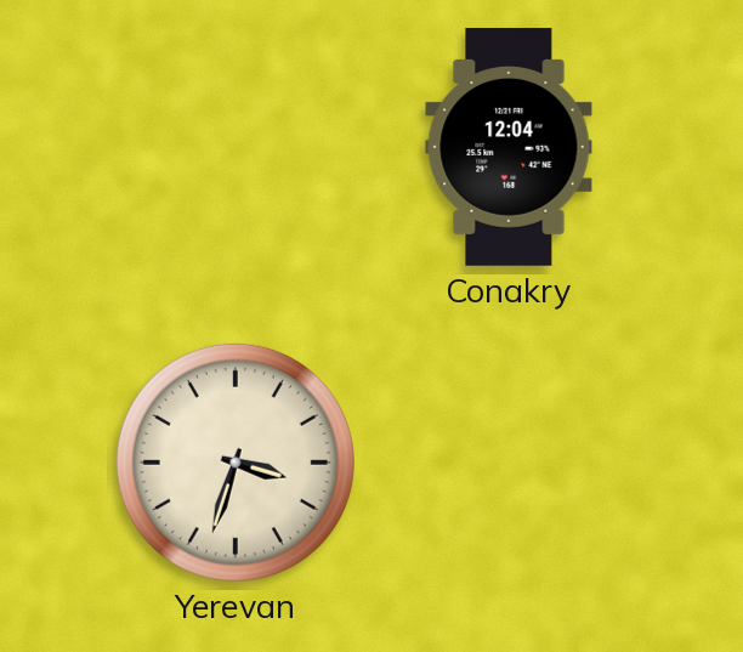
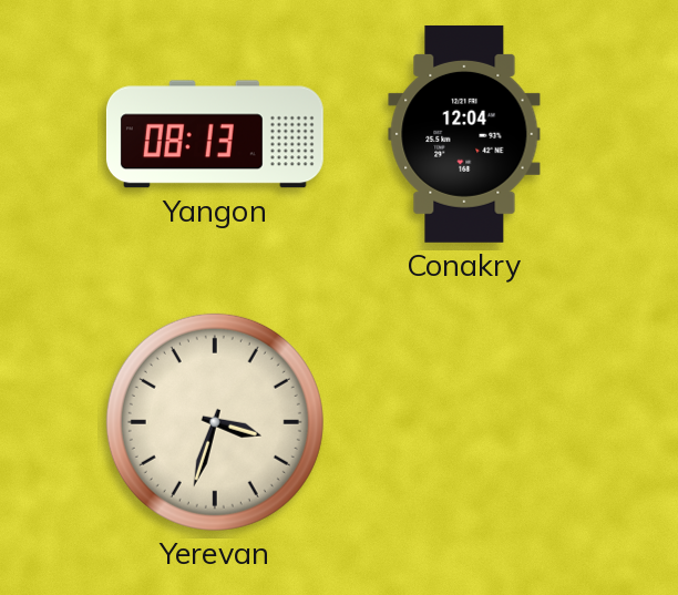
Yangon: none -> 08:13 (215, 134)
